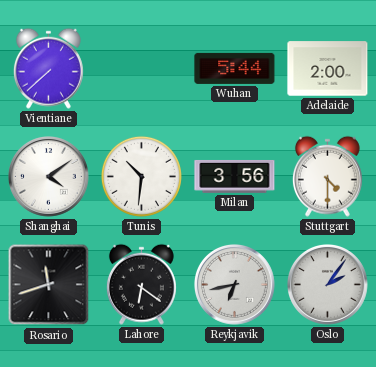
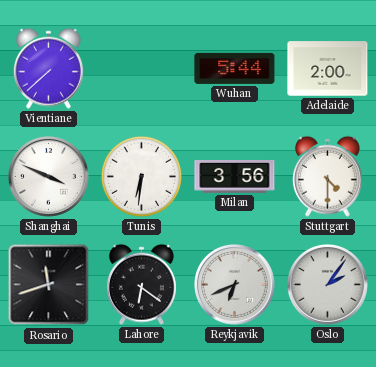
Shanghai: 4:09 -> 3:49 (49, 177)
Tunis: 10:31 -> 6:31 (141, 176)
Reykjavik: 6:43 -> 6:41 (235, 285)
